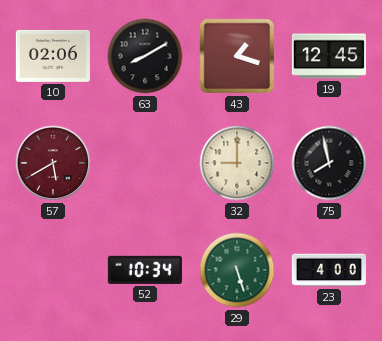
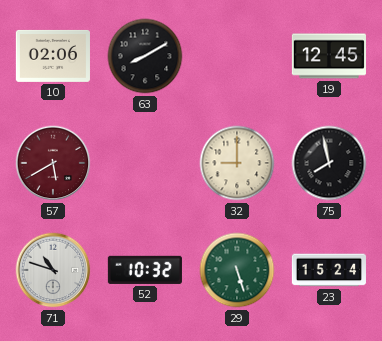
43: 1:18 -> none (237, 56)
71: none -> 10:48 (53, 270)
52: 10:34 -> 10:32 (145, 270)
23: 4:00 -> 15:24 (329, 270)
